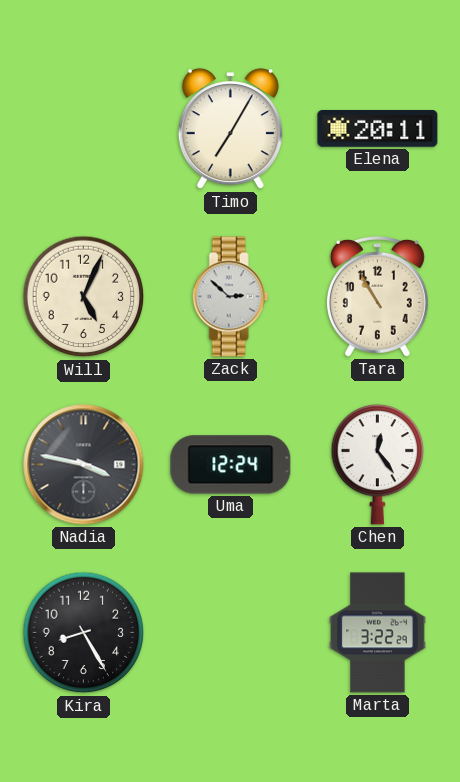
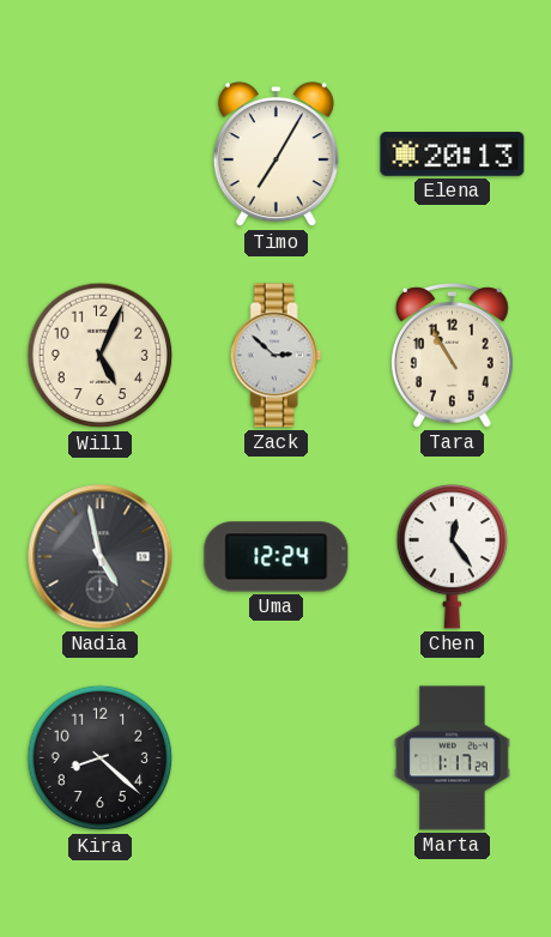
Elena: 20:11 -> 20:13 (453, 155)
Nadia: 3:47 -> 4:58 (101, 557)
Kira: 8:25 -> 8:22 (101, 758)
Marta: 3:22 -> 1:17 (453, 758)
